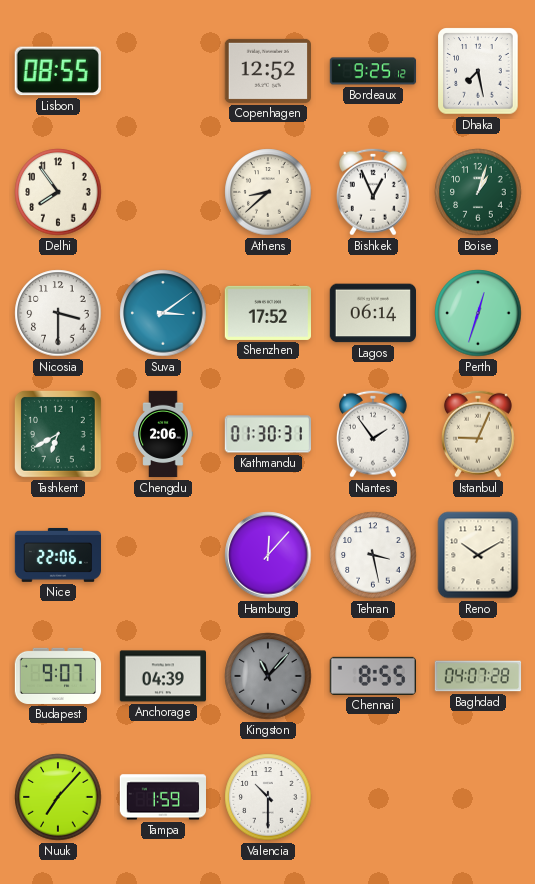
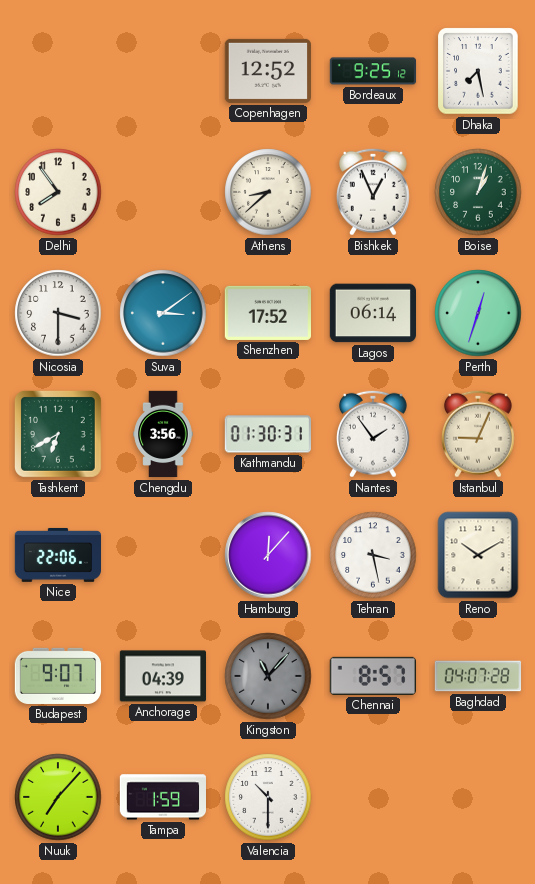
Lisbon: 08:55 -> none (58, 71)
Chengdu: 2:06 -> 3:56 (163, 434)
Chennai: 8:55 -> 8:57 (373, 676)
